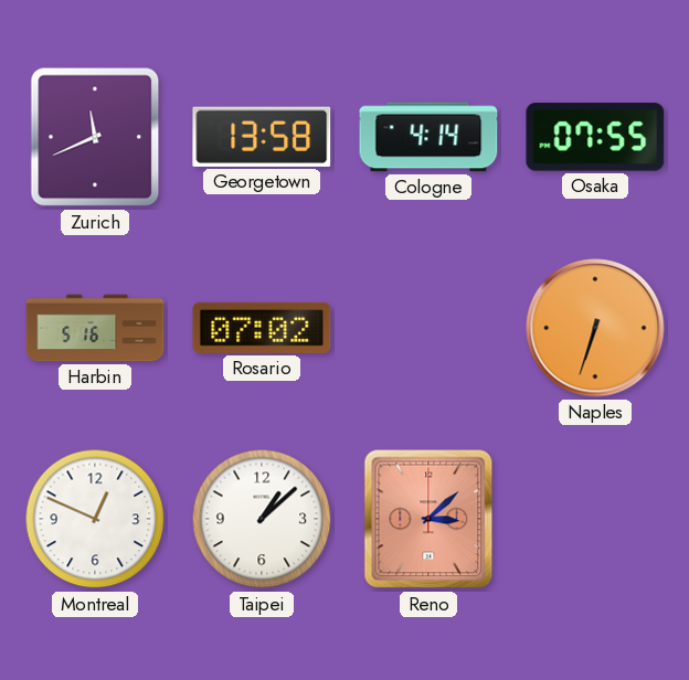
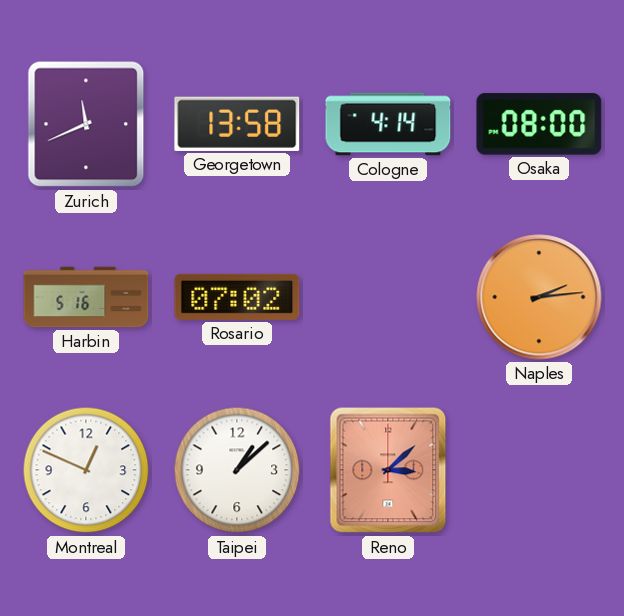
Osaka: 07:55 -> 08:00 (539, 124)
Naples: 6:33 -> 2:14 (539, 297)
